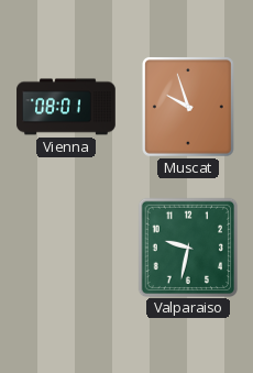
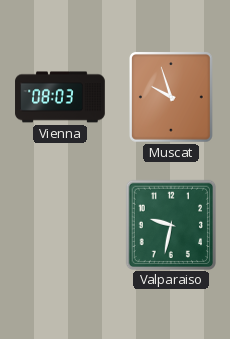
Vienna: 08:01 -> 08:03 (60, 97)
